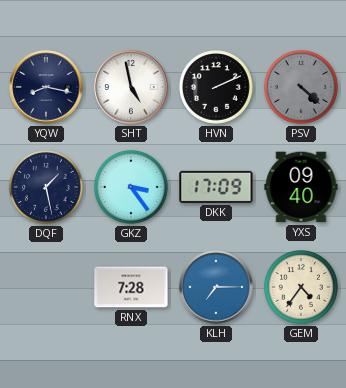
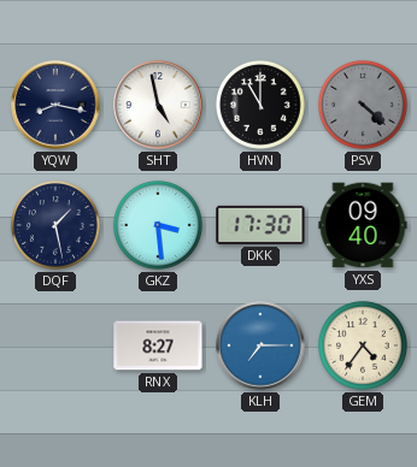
HVN: 2:11 -> 11:00 (260, 105)
GKZ: 3:24 -> 3:29 (158, 225)
DKK: 17:09 -> 17:30 (260, 225)
RNX: 7:28 -> 8:27 (158, 345)
